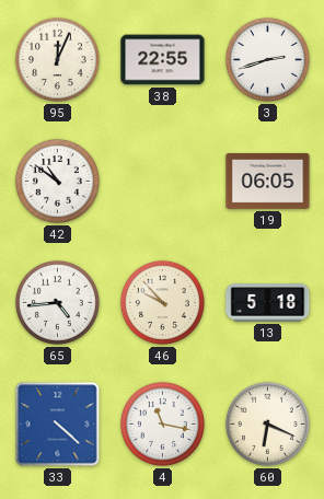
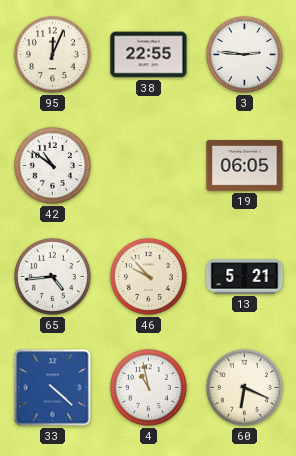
3: 2:42 -> 2:46 (244, 54)
13: 5:18 -> 5:21 (245, 277)
4: 11:17 -> 10:58 (148, 387)
